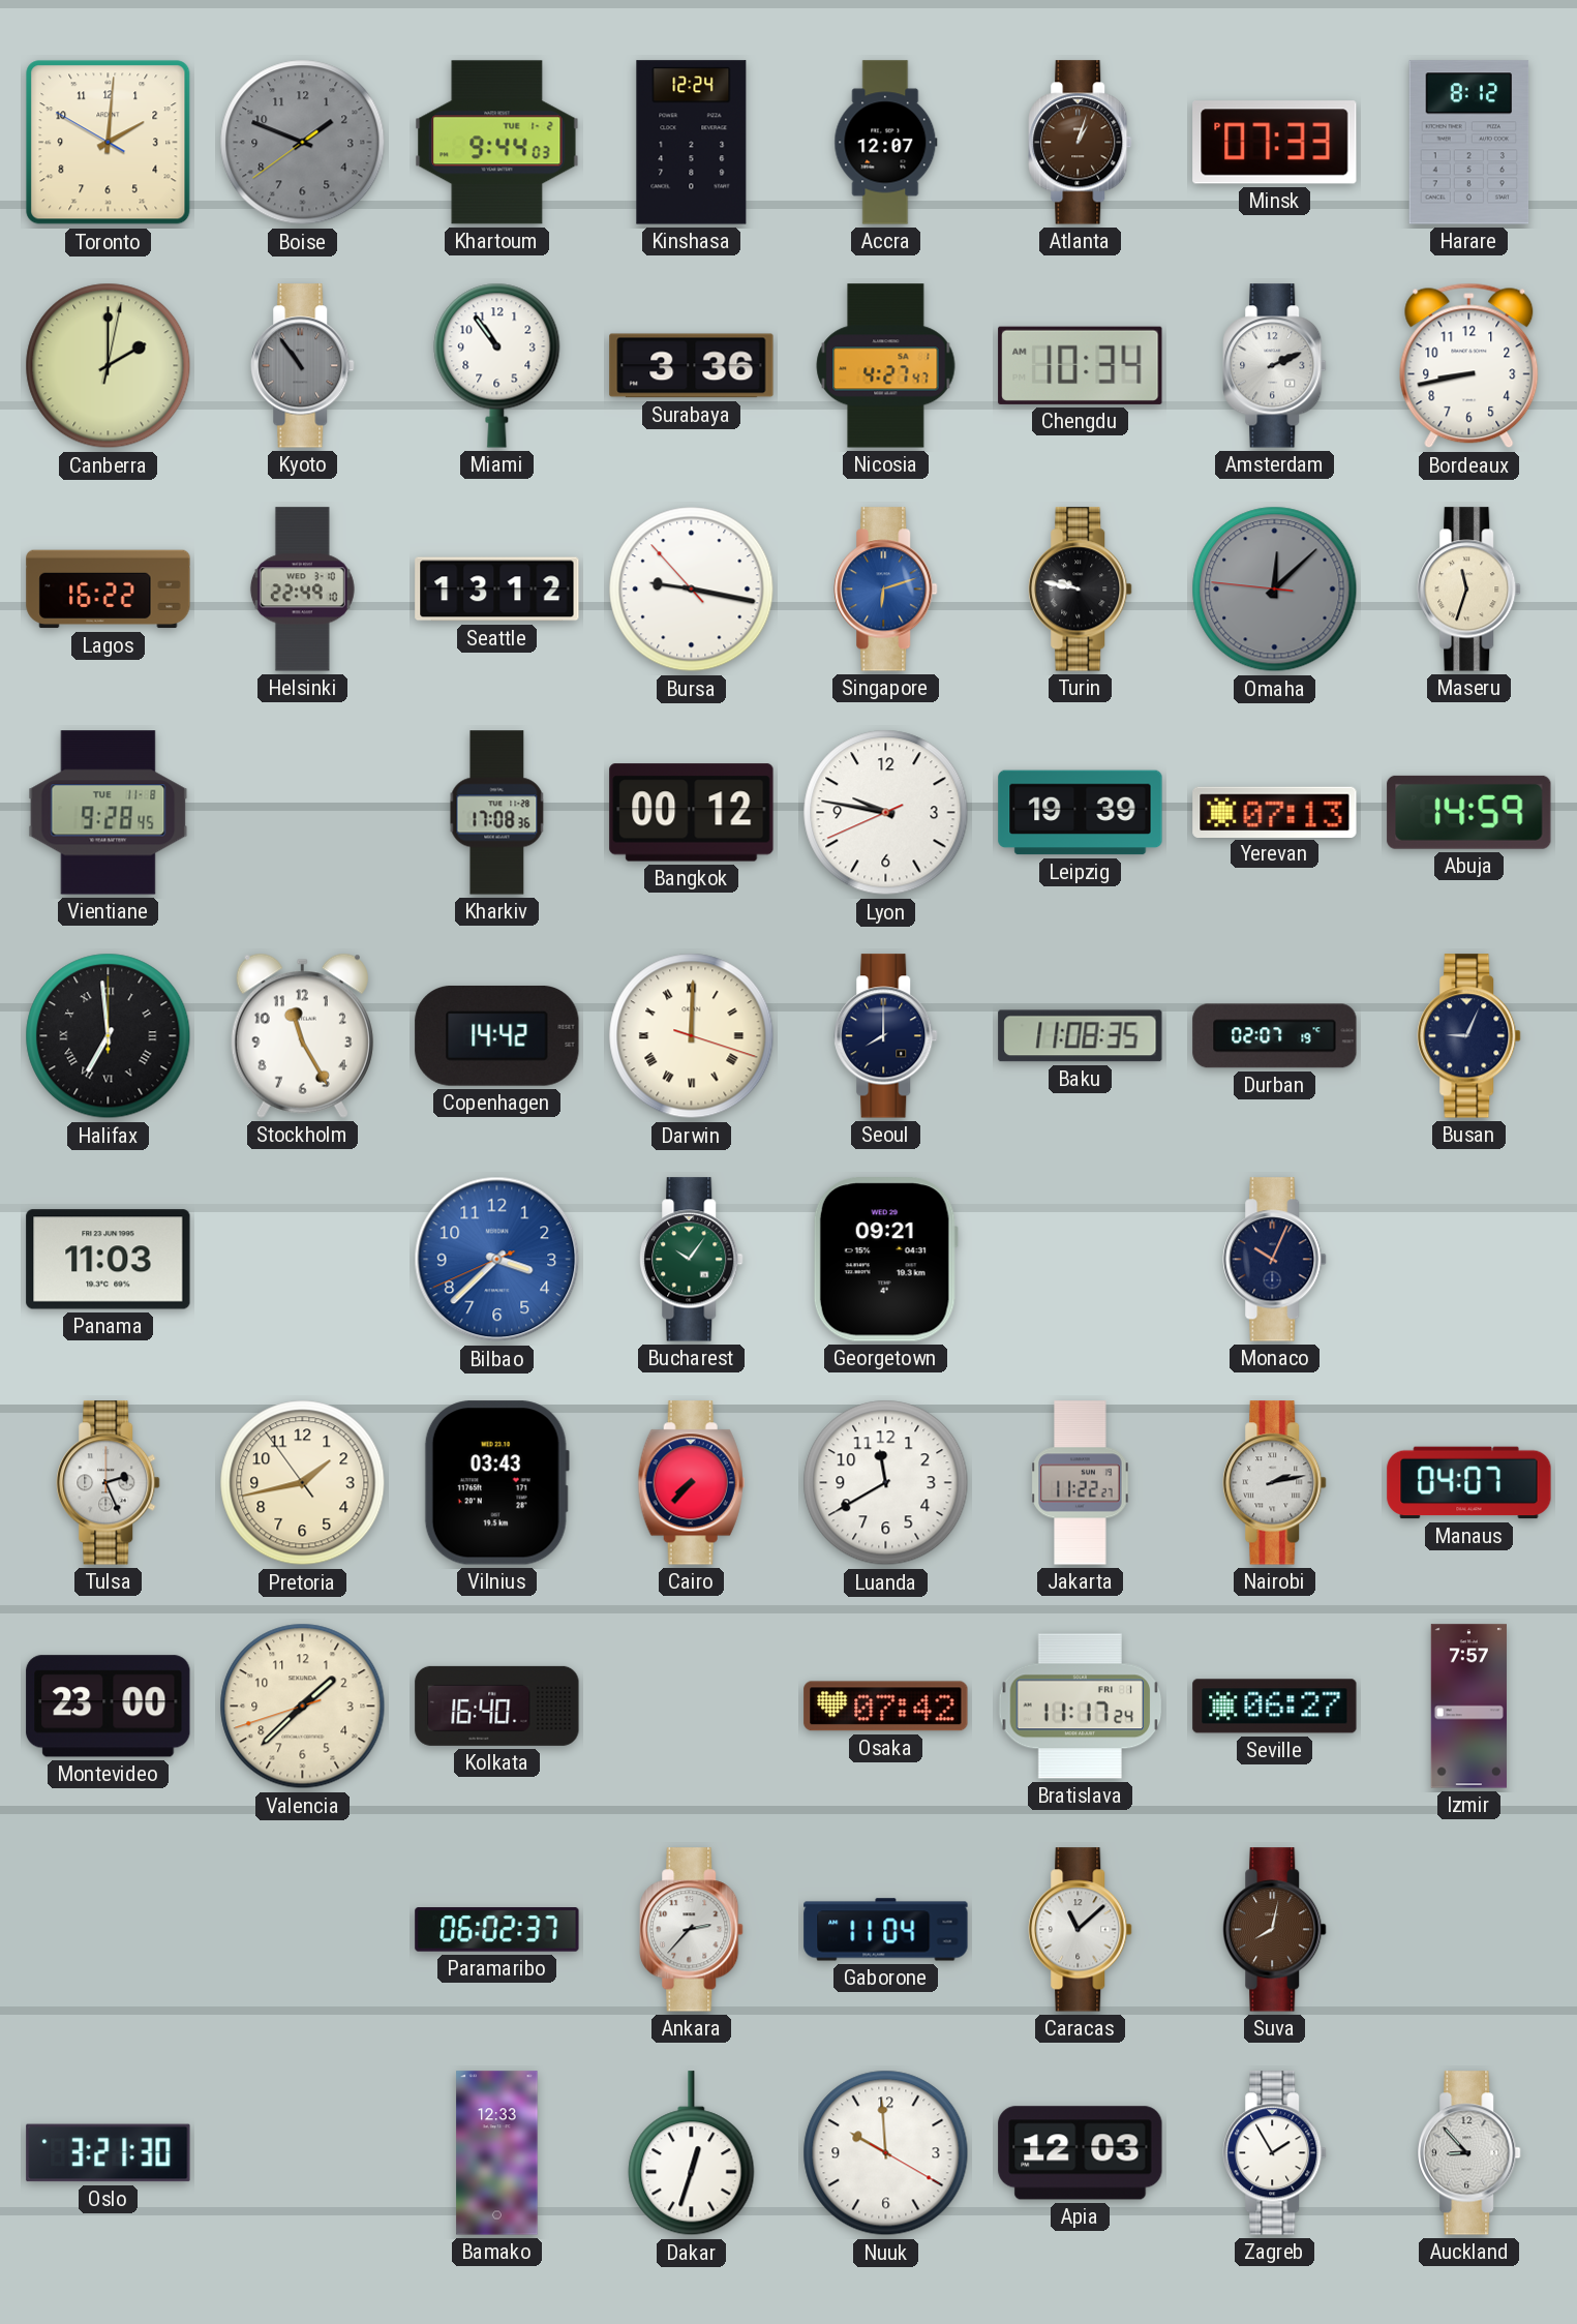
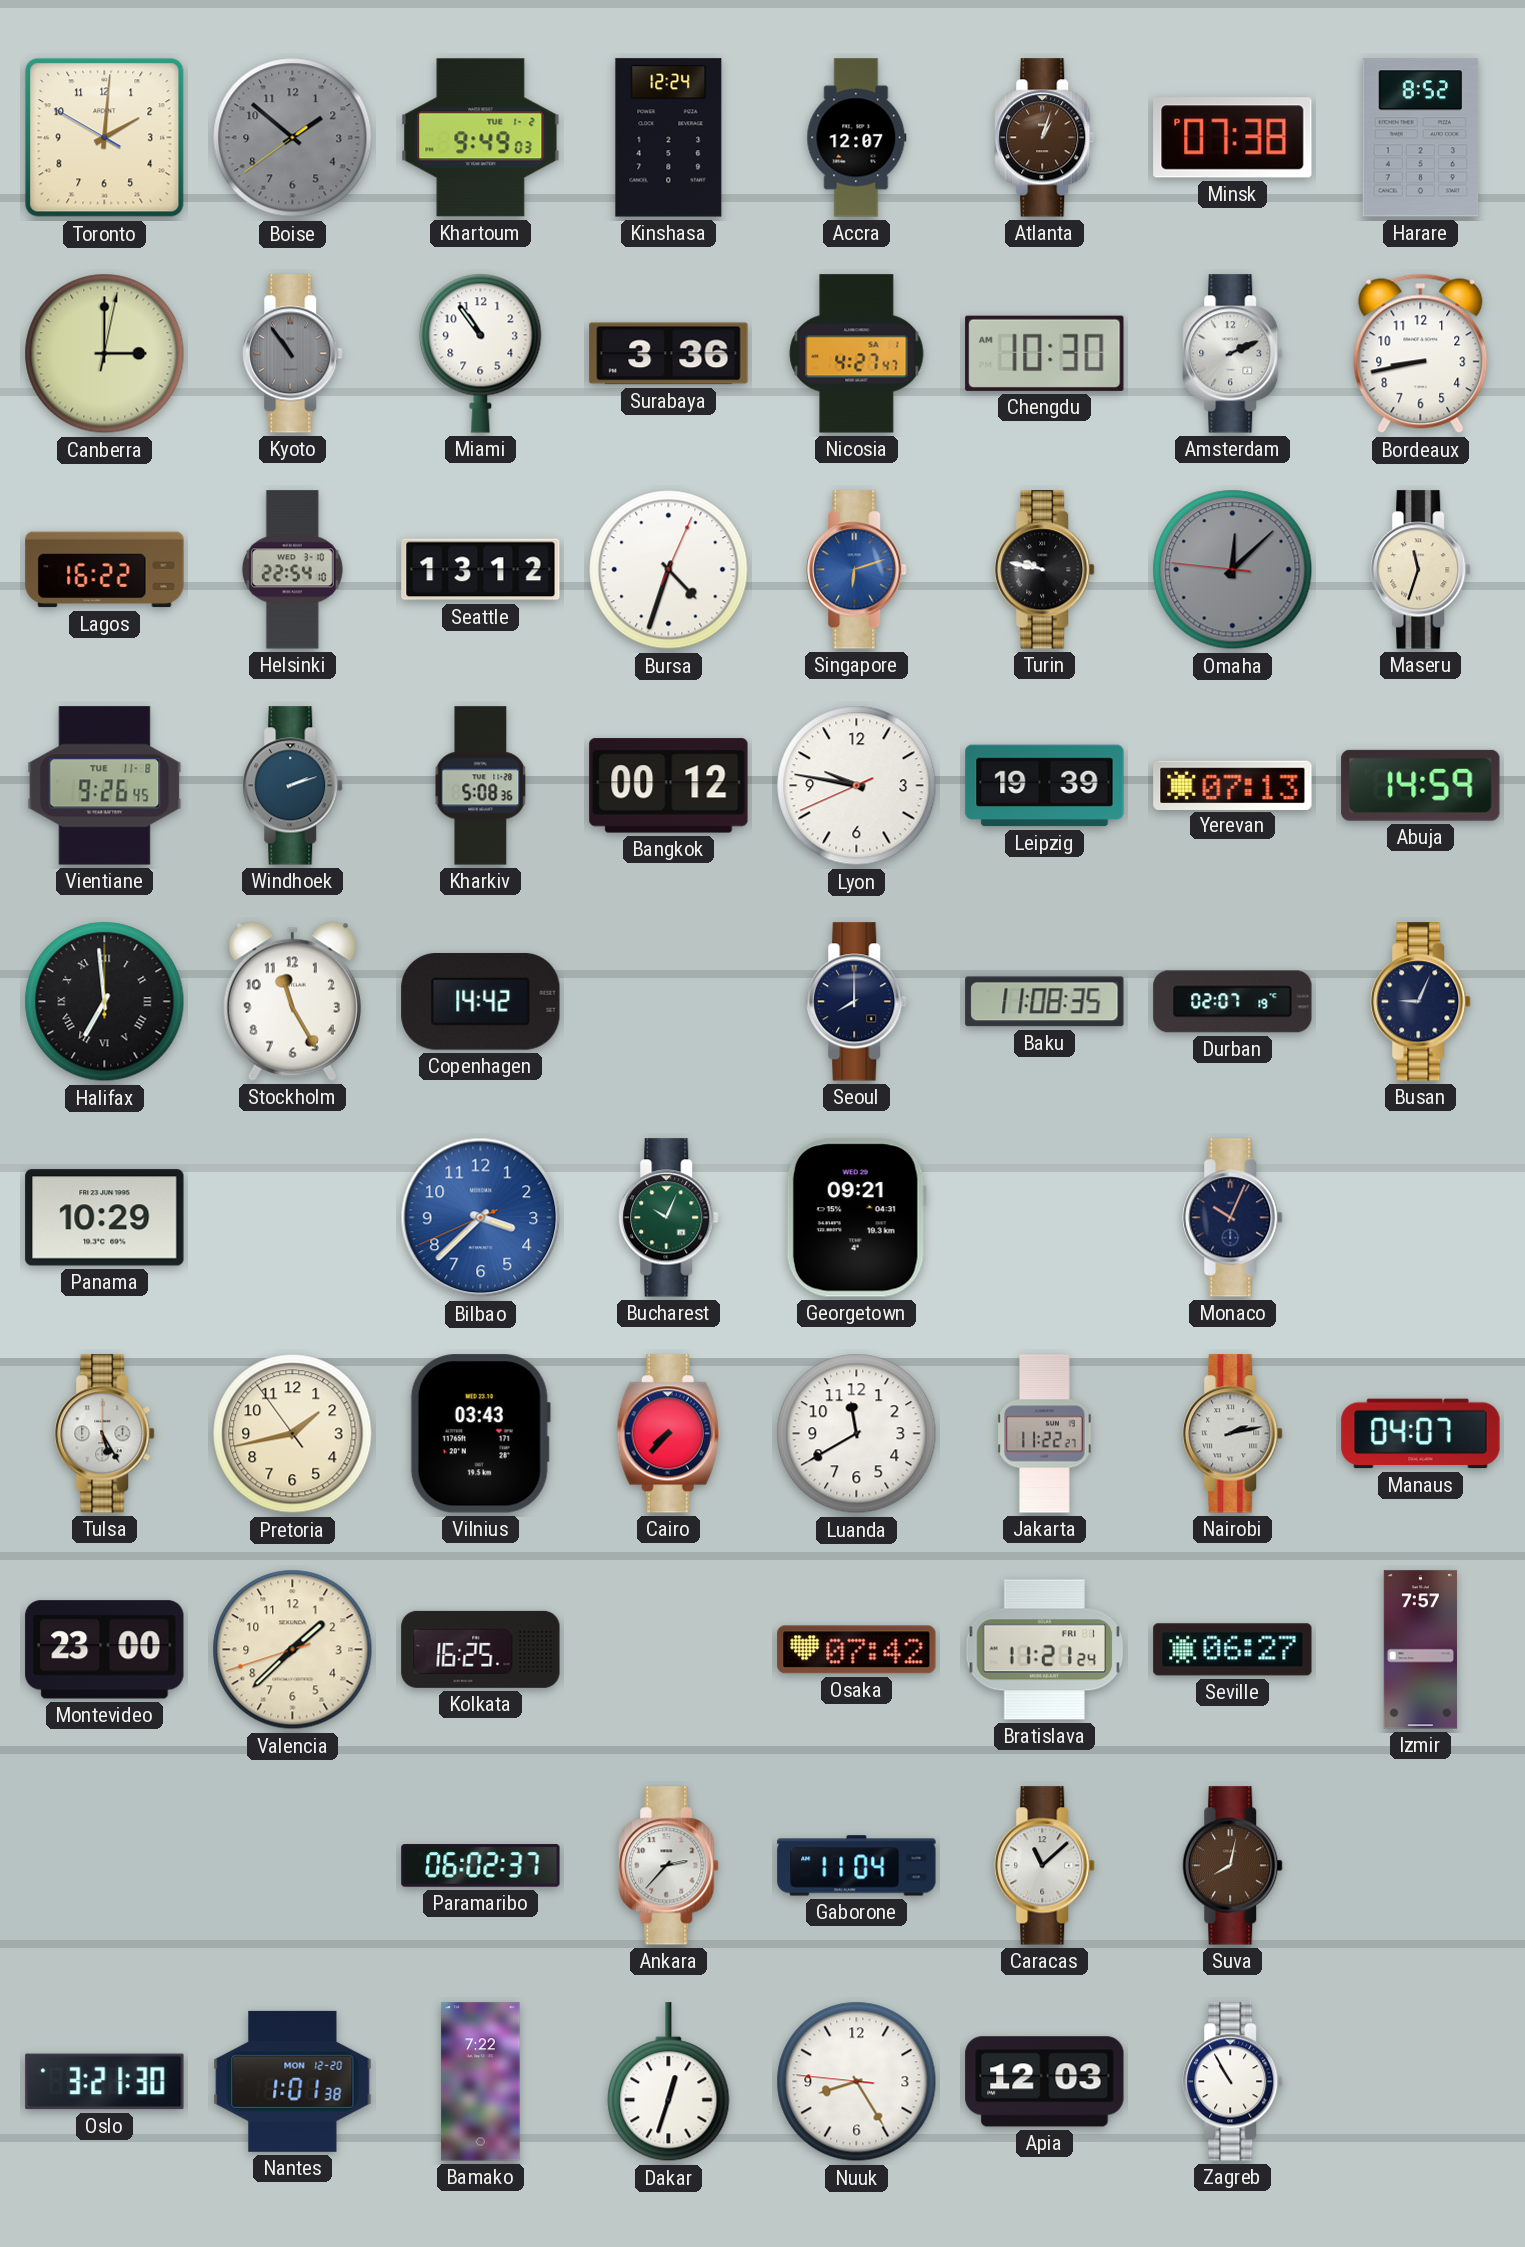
Boise: 1:48 -> 1:51 (293, 138)
Khartoum: 9:44 -> 9:49 (481, 138)
Minsk: 07:33 -> 07:38 (1233, 138)
Harare: 8:12 -> 8:52 (1421, 138)
Canberra: 2:00 -> 3:00 (105, 354)
Chengdu: 10:34 -> 10:30 (1045, 353)
Helsinki: 22:49 -> 22:54 (292, 570)
Bursa: 9:16 -> 4:33 (669, 570)
Vientiane: 9:28 -> 9:26 (105, 786)
Windhoek: none -> 2:12 (293, 786)
Kharkiv: 17:08 -> 5:08 (481, 786)
Darwin: 12:00 -> none (692, 1036)
Panama: 11:03 -> 10:29 (105, 1218)
Bucharest: 10:06 -> 10:04 (669, 1218)
Tulsa: 2:26 -> 5:25 (105, 1434)
Kolkata: 16:40 -> 16:25 (481, 1649)
Bratislava: 11:17 -> 11:21 (1045, 1650)
Nantes: none -> 1:01 (293, 2081)
Bamako: 12:33 -> 7:22 (481, 2082)
Nuuk: 9:59 -> 8:24 (857, 2082)
Zagreb: 1:55 -> 10:55 (1233, 2082)
Auckland: 8:53 -> none (1469, 2153)
